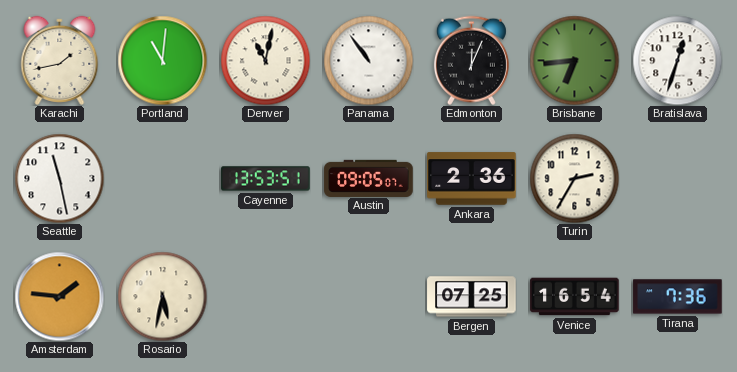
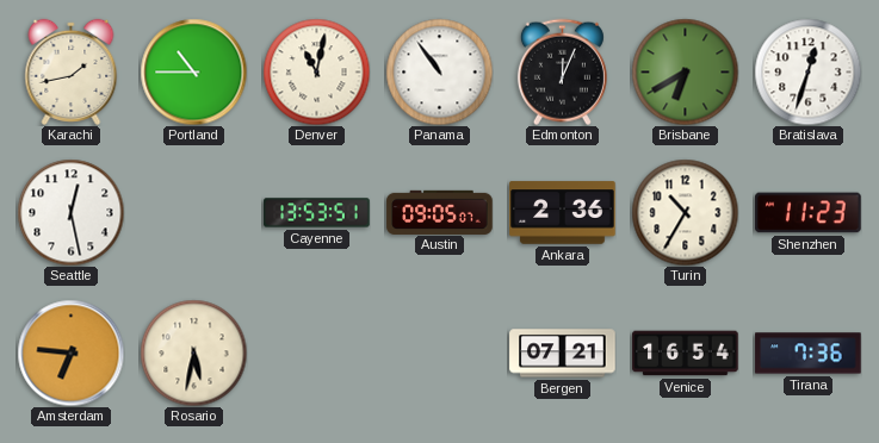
Portland: 11:01 -> 10:45 (193, 71)
Brisbane: 6:44 -> 6:40 (685, 71)
Seattle: 11:28 -> 12:28 (70, 212)
Turin: 2:35 -> 10:35 (685, 212)
Shenzhen: none -> 11:23 (809, 213)
Amsterdam: 1:46 -> 6:46 (70, 352)
Bergen: 07:25 -> 07:21 (563, 354)
